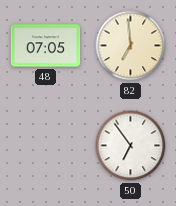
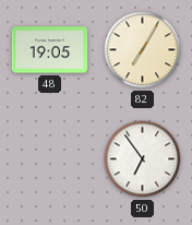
48: 07:05 -> 19:05 (50, 50)
82: 6:59 -> 7:05 (143, 50)
